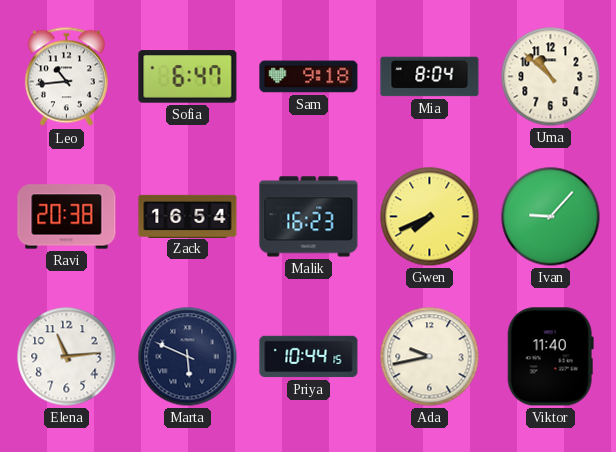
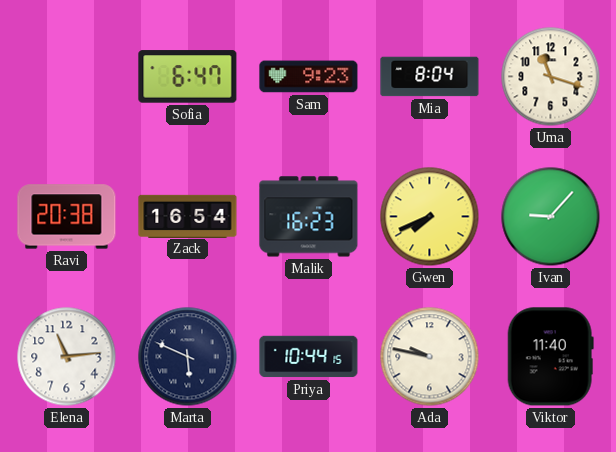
Leo: 10:44 -> none (66, 77)
Sam: 9:18 -> 9:23 (309, 77)
Uma: 10:52 -> 11:18 (551, 77)
Ada: 9:43 -> 9:47 (430, 357)
